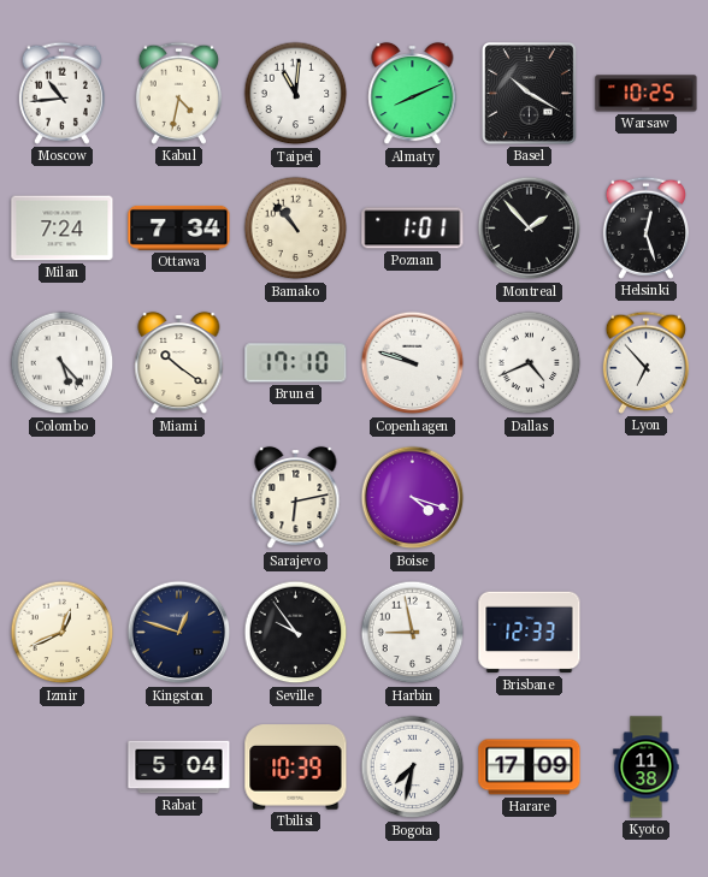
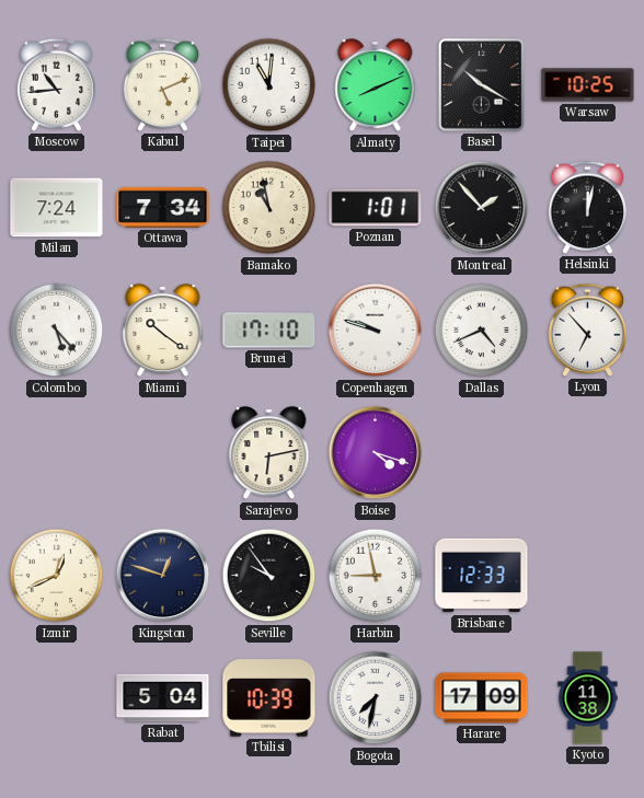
Kabul: 4:32 -> 5:11 (162, 84)
Bamako: 10:53 -> 10:58 (269, 208)
Helsinki: 12:27 -> 12:02 (587, 207)
